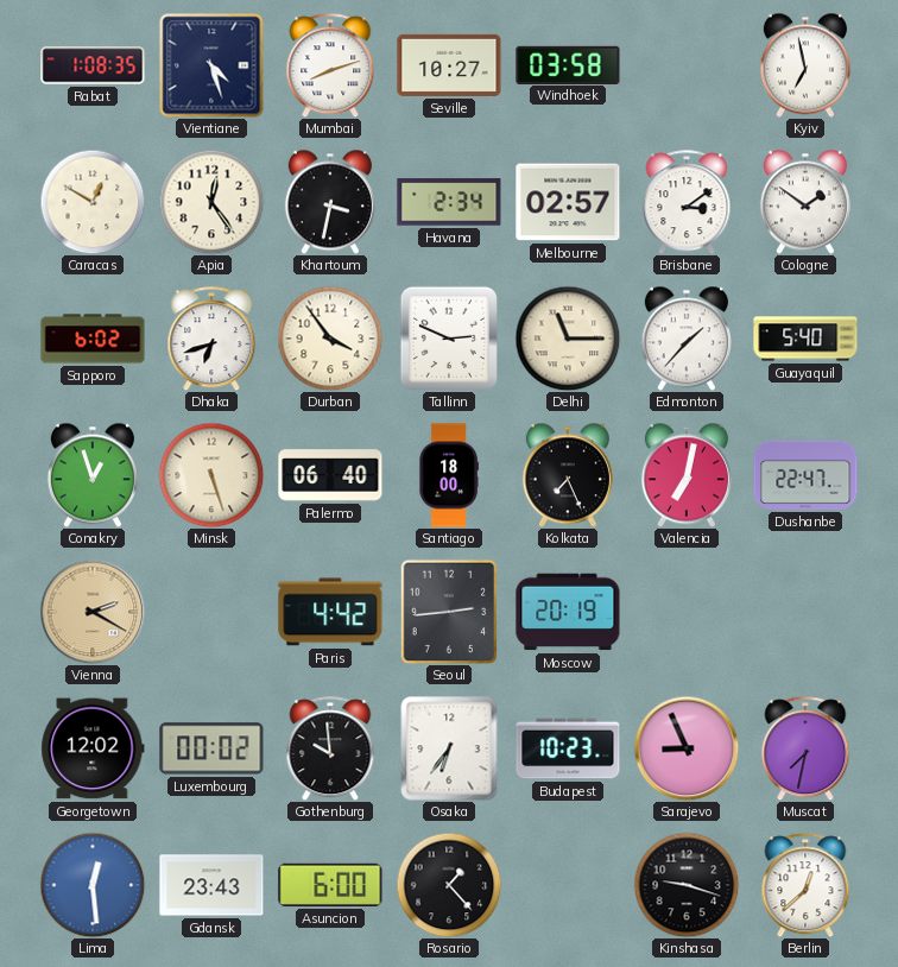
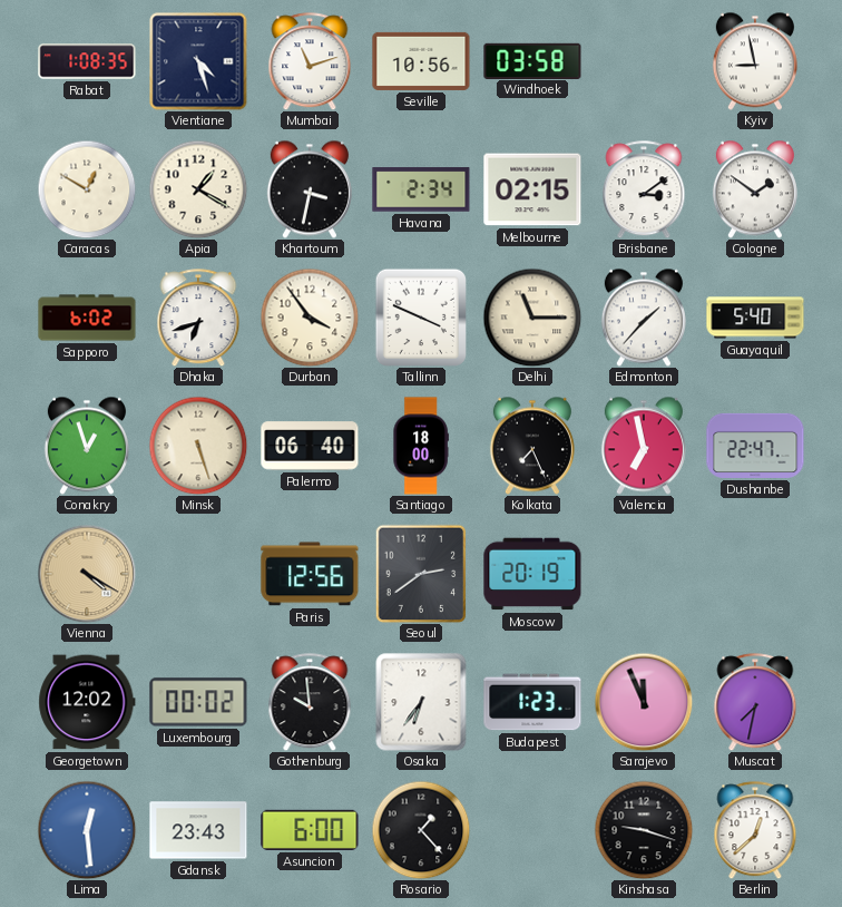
Mumbai: 8:12 -> 11:12 (310, 61)
Seville: 10:27 -> 10:56 (421, 61)
Kyiv: 6:58 -> 8:58 (755, 61)
Apia: 12:24 -> 1:20 (198, 189)
Melbourne: 02:57 -> 02:15 (532, 189)
Tallinn: 2:49 -> 3:49 (421, 316)
Valencia: 7:02 -> 6:58 (644, 446)
Vienna: 2:20 -> 4:20 (87, 574)
Paris: 4:42 -> 12:56 (310, 574)
Seoul: 2:44 -> 2:39 (421, 574)
Budapest: 10:23 -> 1:23 (532, 702)
Sarajevo: 8:56 -> 11:56 (644, 702)
